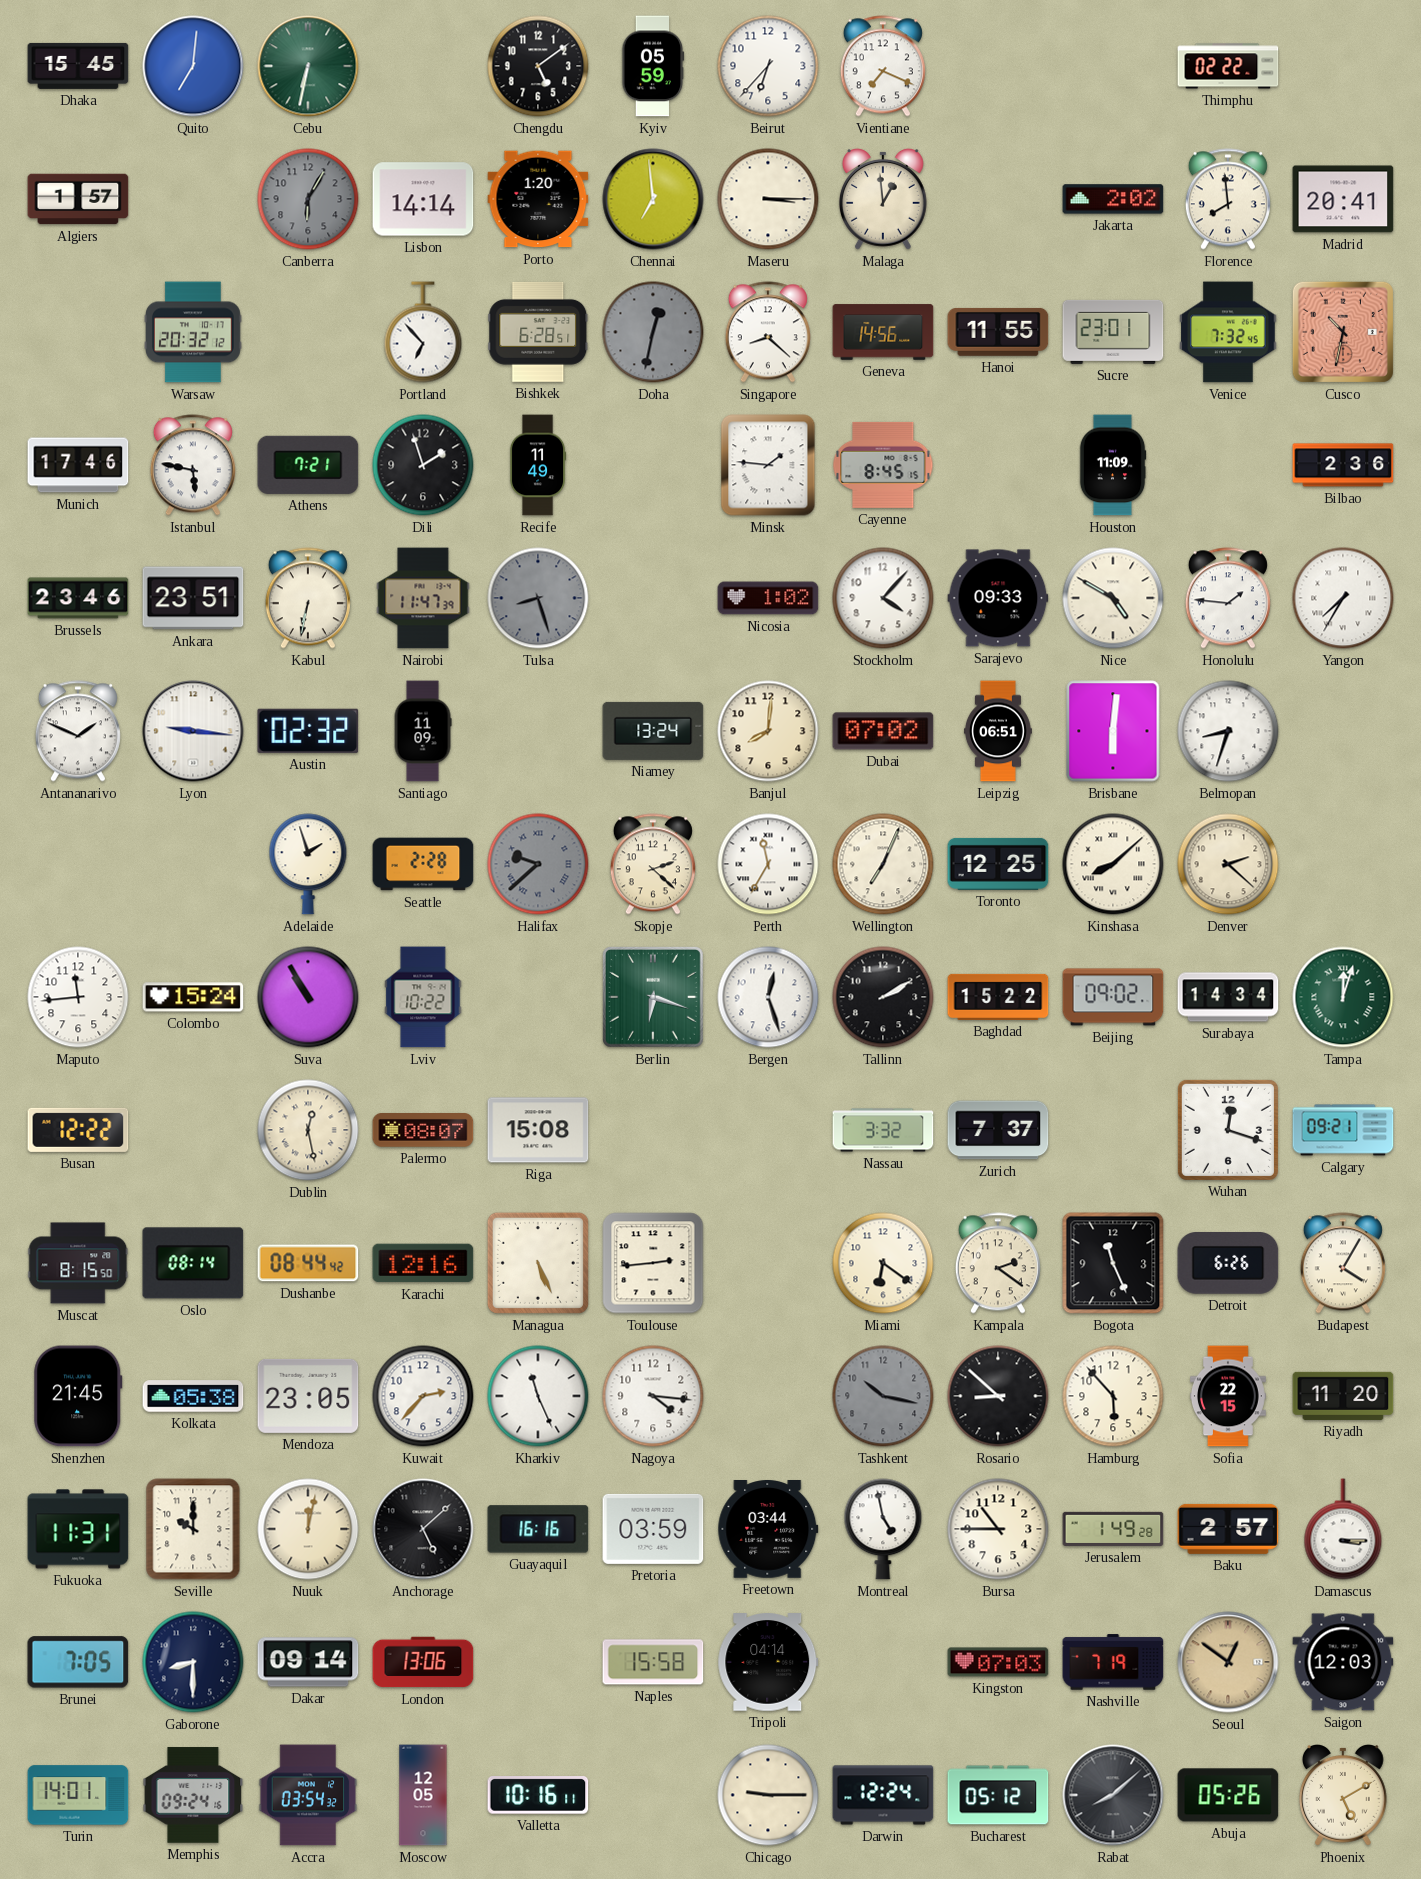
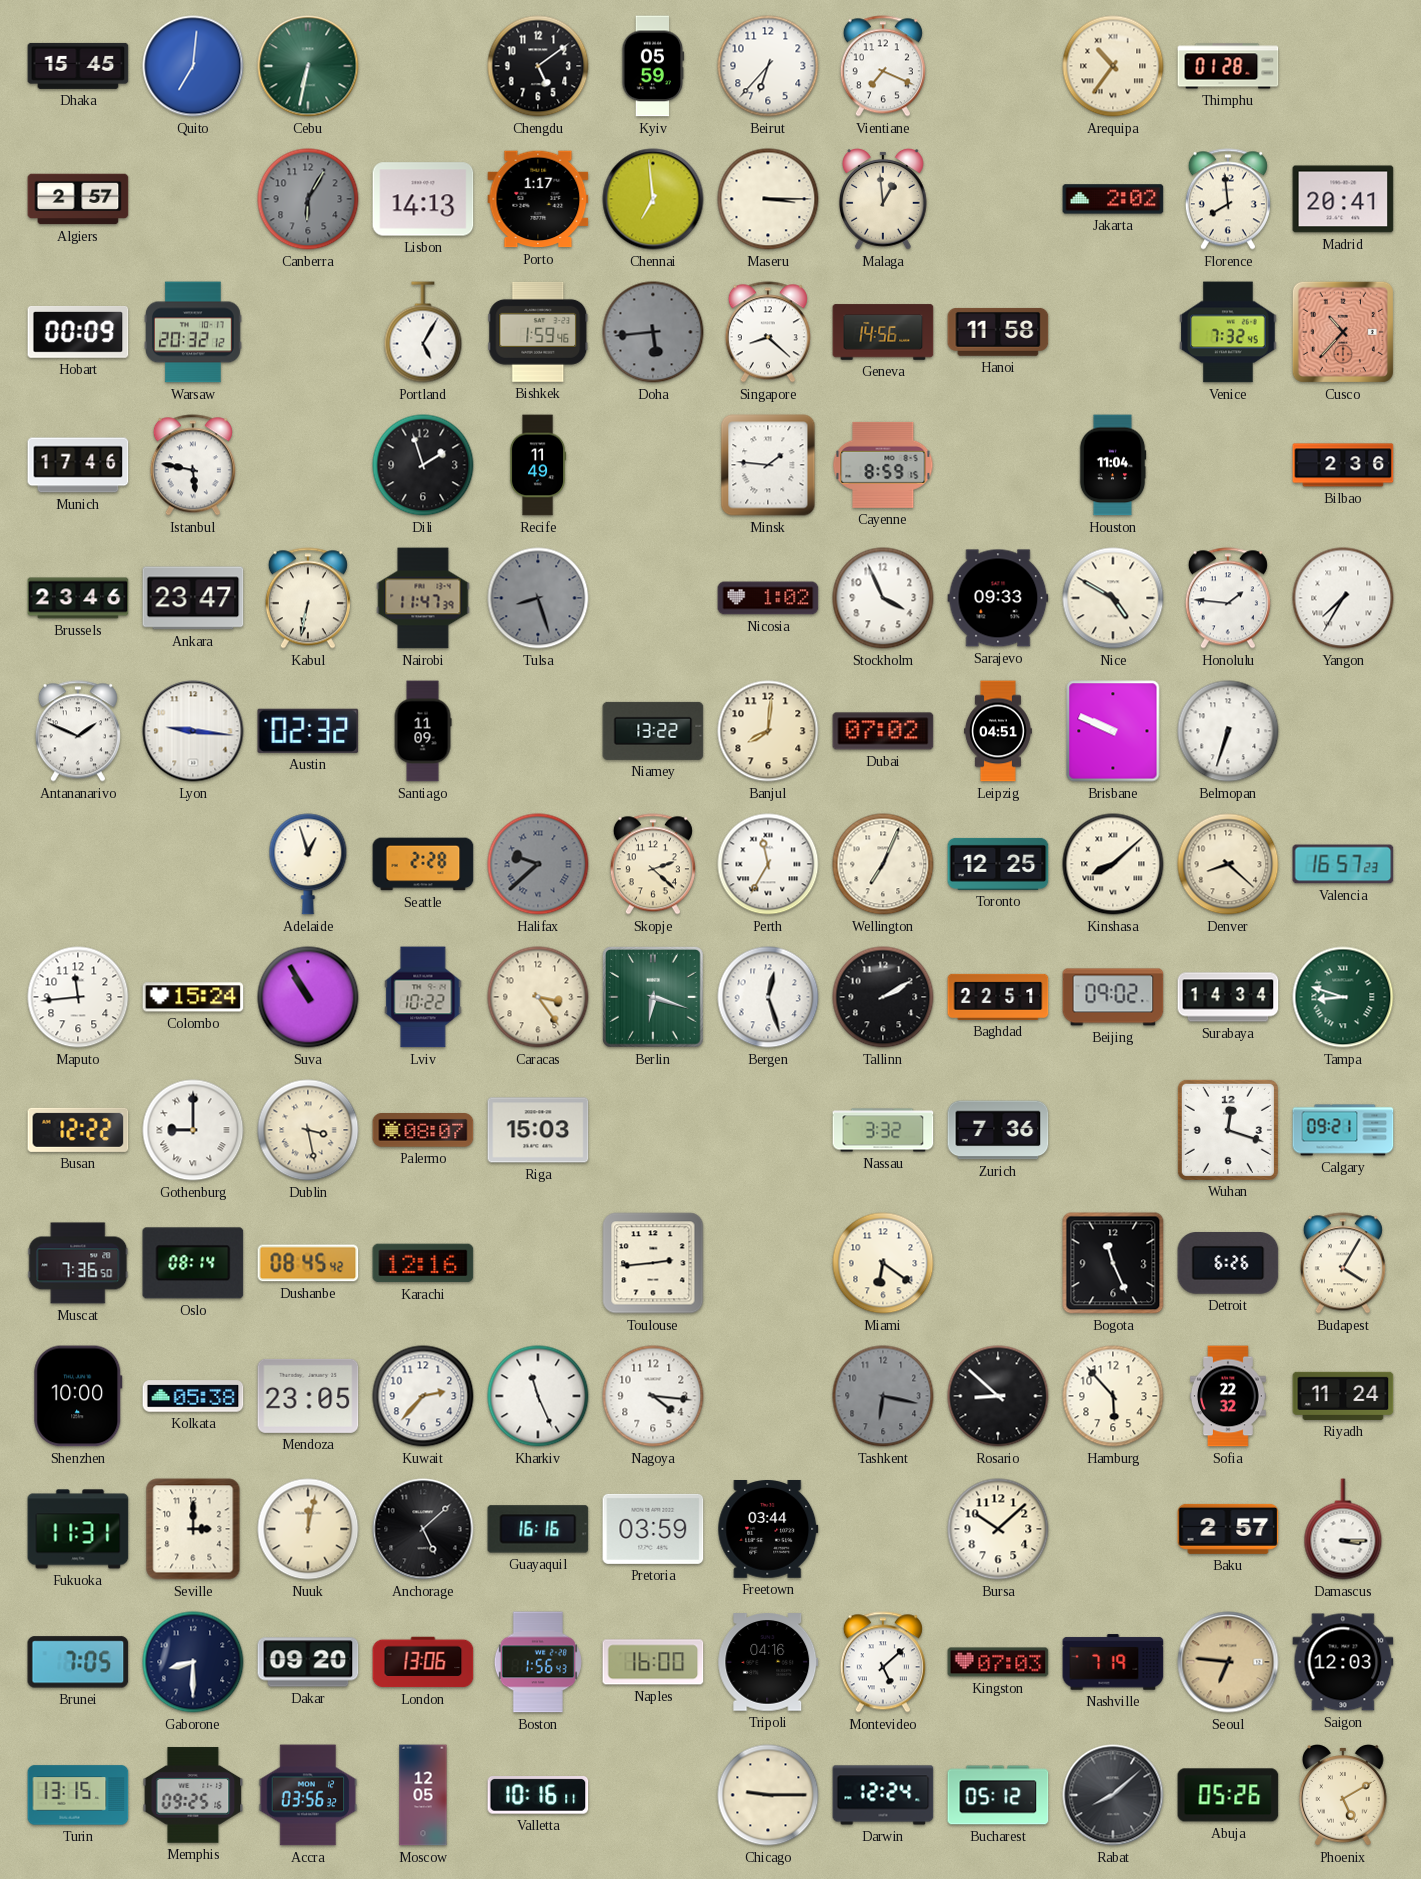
Arequipa: none -> 10:36 (1113, 66)
Thimphu: 02:22 -> 01:28 (1228, 66)
Algiers: 1:57 -> 2:57 (78, 199)
Lisbon: 14:14 -> 14:13 (423, 199)
Porto: 1:20 -> 1:17 (538, 199)
Hobart: none -> 00:09 (78, 332)
Portland: 6:53 -> 5:05 (423, 332)
Bishkek: 6:28 -> 1:59 (538, 332)
Doha: 12:32 -> 5:44 (653, 332)
Hanoi: 11:55 -> 11:58 (998, 332)
Sucre: 23:01 -> none (1113, 332)
Cusco: 10:32 -> 10:37 (1343, 332)
Athens: 7:21 -> none (308, 465)
Cayenne: 8:45 -> 8:59 (883, 465)
Houston: 11:09 -> 11:04 (1113, 465)
Ankara: 23:51 -> 23:47 (193, 598)
Stockholm: 4:07 -> 3:56 (883, 598)
Niamey: 13:24 -> 13:22 (653, 731)
Leipzig: 06:51 -> 04:51 (998, 731)
Brisbane: 6:01 -> 9:49 (1113, 731)
Belmopan: 8:33 -> 6:33 (1228, 731)
Adelaide: 1:57 -> 12:57 (308, 864)
Denver: 2:22 -> 8:22 (1228, 864)
Valencia: none -> 16:57 (1343, 864)
Caracas: none -> 3:24 (538, 997)
Baghdad: 15:22 -> 22:51 (998, 997)
Tampa: 12:03 -> 8:48 (1343, 997)
Gothenburg: none -> 9:00 (193, 1130)
Dublin: 12:28 -> 3:28 (308, 1130)
Riga: 15:08 -> 15:03 (538, 1130)
Zurich: 7:37 -> 7:36 (998, 1130)
Muscat: 8:15 -> 7:36 (78, 1263)
Dushanbe: 08:44 -> 08:45 (308, 1263)
Managua: 5:26 -> none (538, 1263)
Kampala: 2:21 -> none (998, 1263)
Shenzhen: 21:45 -> 10:00 (78, 1396)
Tashkent: 10:17 -> 6:17 (883, 1396)
Sofia: 22:15 -> 22:32 (1229, 1396)
Riyadh: 11:20 -> 11:24 (1343, 1396)
Seville: 10:00 -> 3:00 (193, 1529)
Montreal: 4:58 -> none (883, 1529)
Bursa: 10:45 -> 10:08 (998, 1529)
Jerusalem: 1:49 -> none (1113, 1529)
Dakar: 09:14 -> 09:20 (308, 1662)
Boston: none -> 1:56 (538, 1662)
Naples: 15:58 -> 16:00 (653, 1662)
Tripoli: 04:14 -> 04:16 (768, 1662)
Montevideo: none -> 5:08 (883, 1662)
Seoul: 12:51 -> 6:46 (1228, 1662)
Turin: 14:01 -> 13:15 (78, 1795)
Memphis: 09:24 -> 09:25 (193, 1795)
Accra: 03:54 -> 03:56 (308, 1795)
